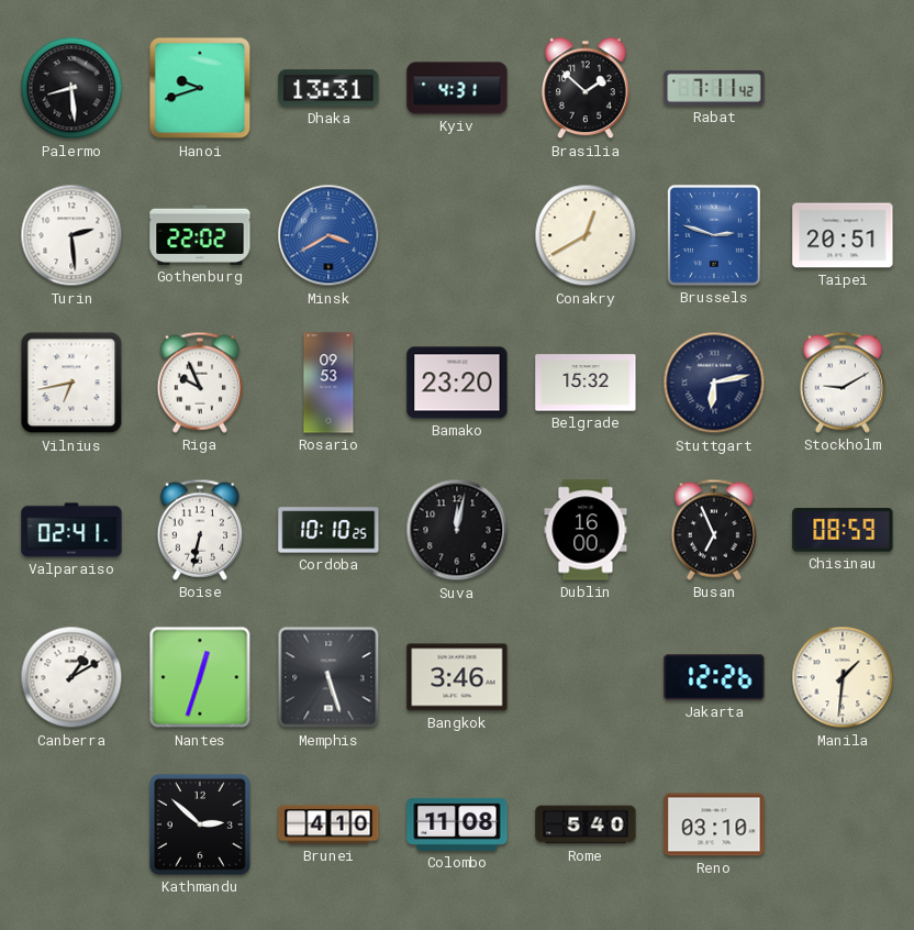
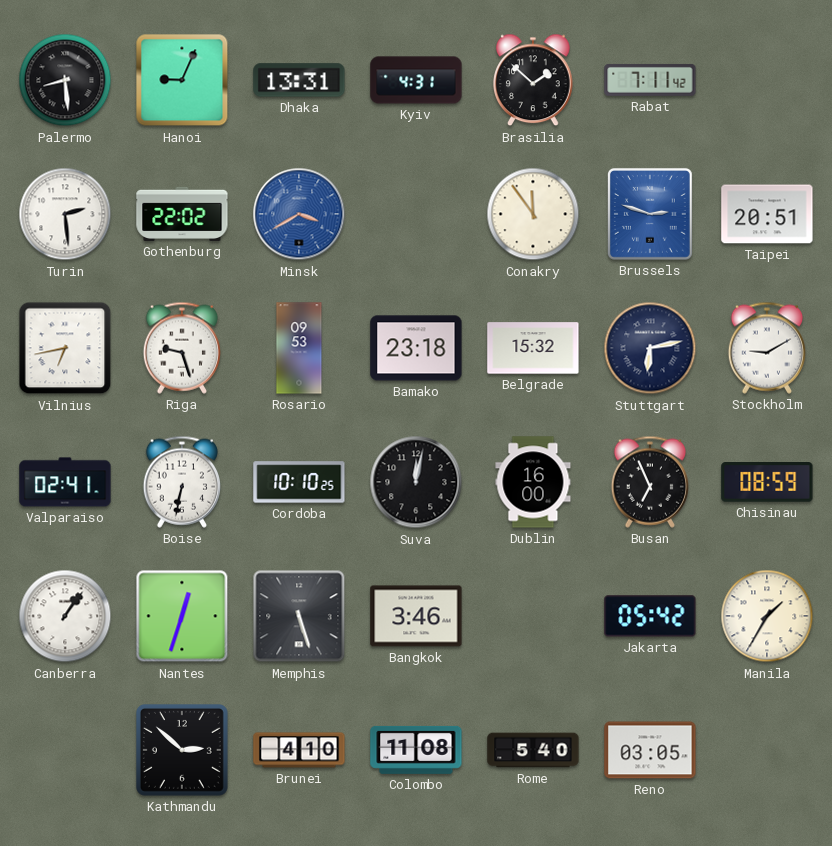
Hanoi: 9:42 -> 9:04 (182, 80)
Conakry: 12:40 -> 11:54 (533, 214)
Riga: 9:56 -> 9:27 (181, 348)
Bamako: 23:20 -> 23:18 (416, 348)
Canberra: 1:10 -> 1:06 (65, 616)
Jakarta: 12:26 -> 05:42 (650, 616)
Manila: 1:31 -> 1:35 (767, 616)
Reno: 03:10 -> 03:05 (650, 750)
